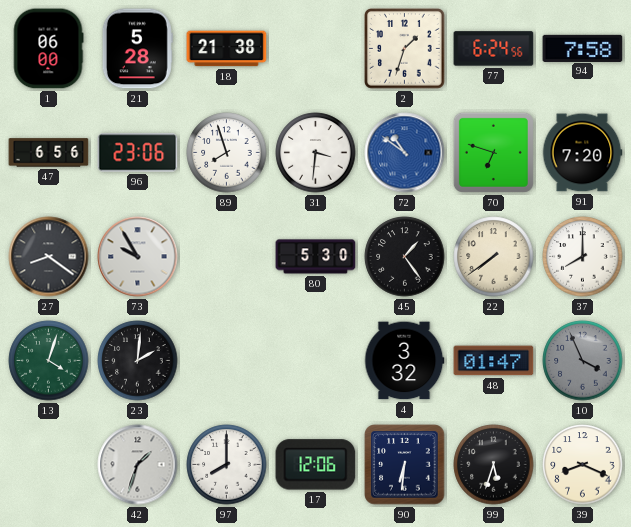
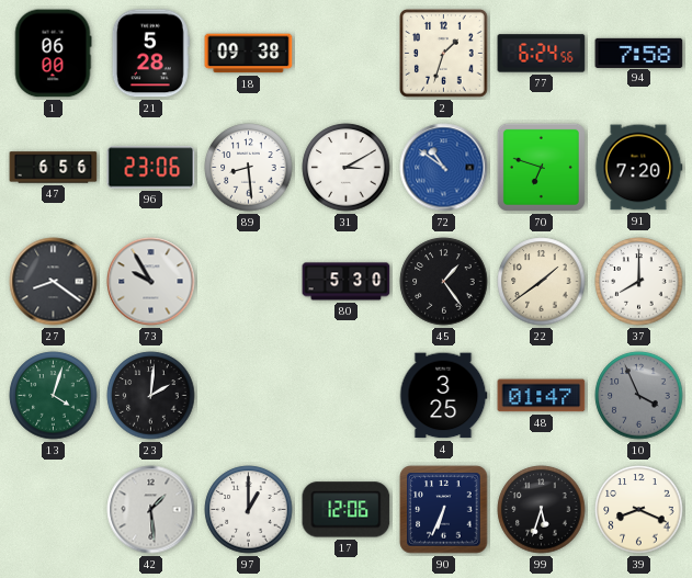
18: 21:38 -> 09:38 (249, 54)
89: 7:57 -> 8:29 (249, 168)
31: 3:31 -> 3:10 (347, 168)
22: 7:39 -> 1:39 (542, 282)
4: 3:32 -> 3:25 (443, 396)
42: 1:33 -> 1:29 (151, 510)
97: 8:00 -> 1:00 (249, 510)
90: 6:31 -> 6:34 (444, 510)
